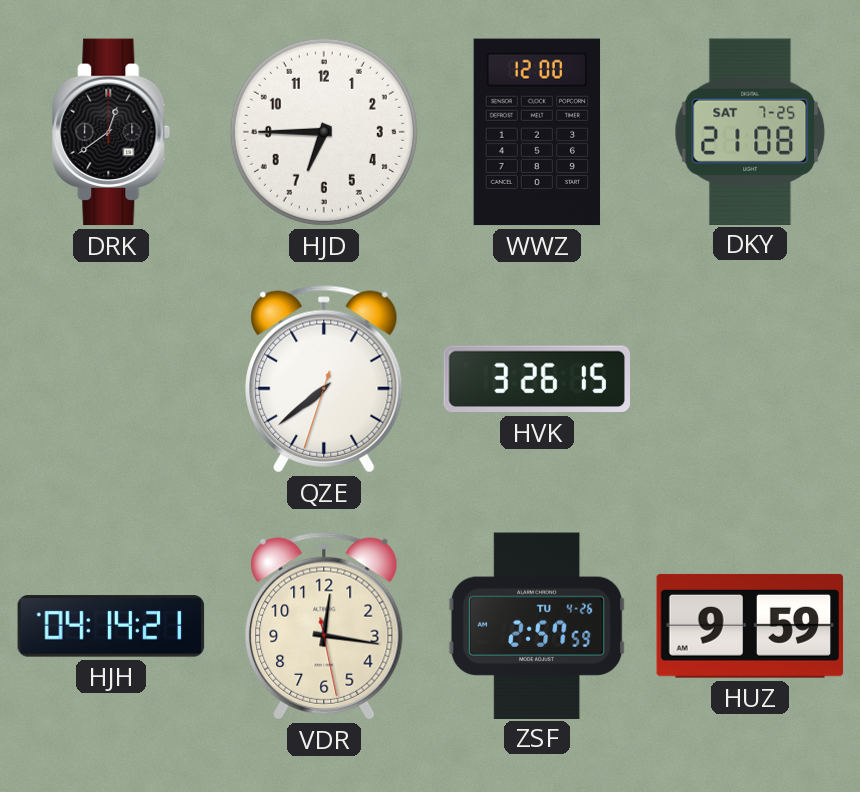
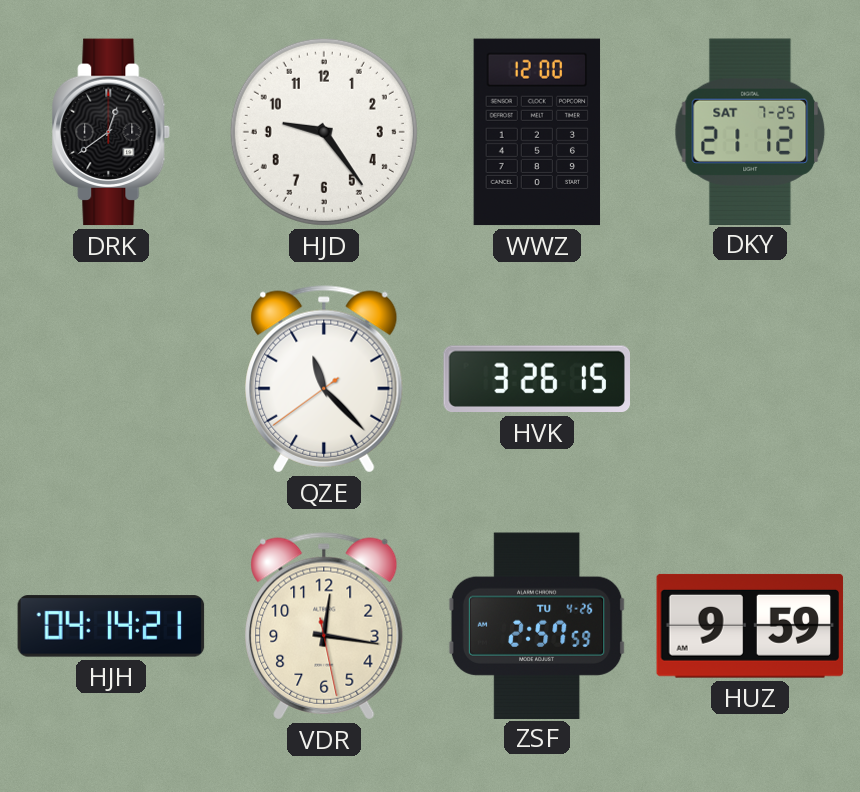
HJD: 6:45 -> 9:24 (324, 132)
DKY: 21:08 -> 21:12 (750, 131)
QZE: 7:38 -> 11:22 (324, 379)
